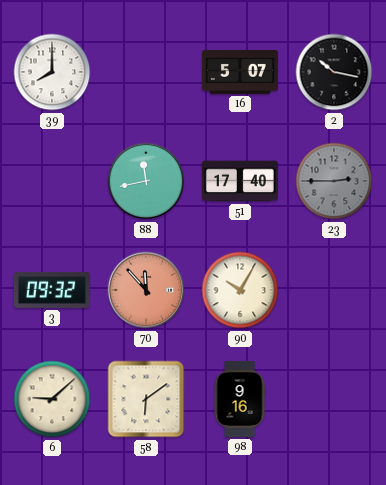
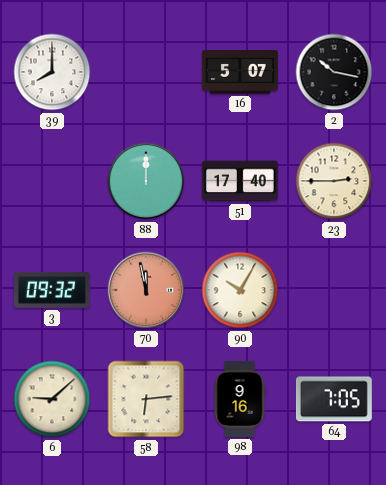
88: 11:43 -> 12:00 (146, 181)
23 dial: grey -> cream (334, 181)
70: 11:53 -> 11:58 (146, 290)
58: 6:09 -> 6:14 (146, 399)
64: none -> 7:05 (334, 399)
